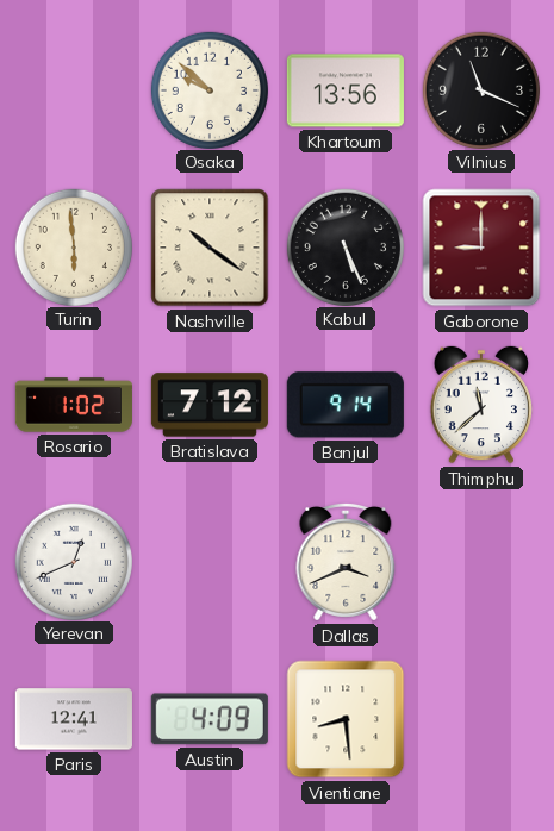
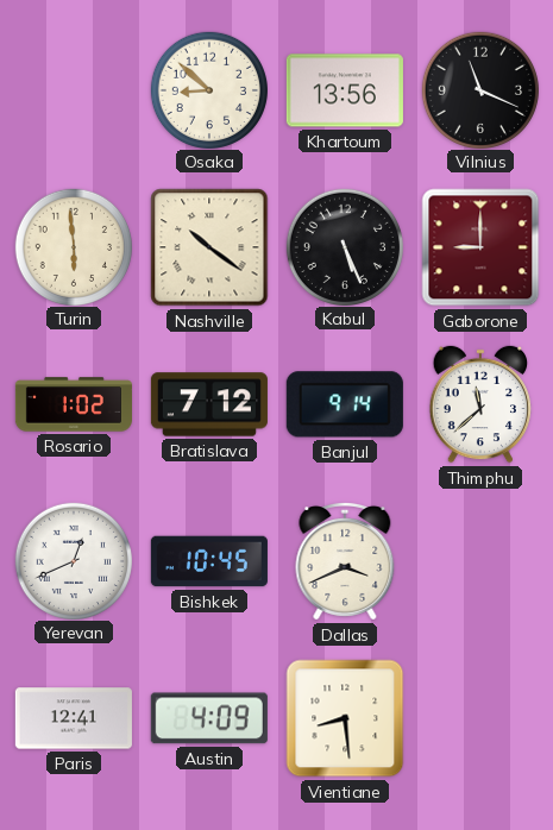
Osaka: 9:52 -> 8:52 (208, 89)
Bishkek: none -> 10:45 (209, 561)
